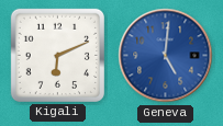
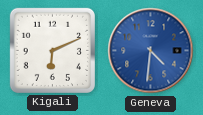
Geneva: 5:01 -> 4:31 (151, 51)
